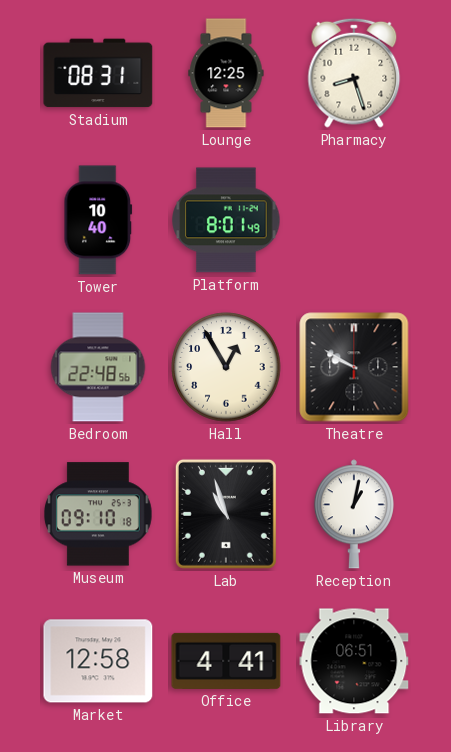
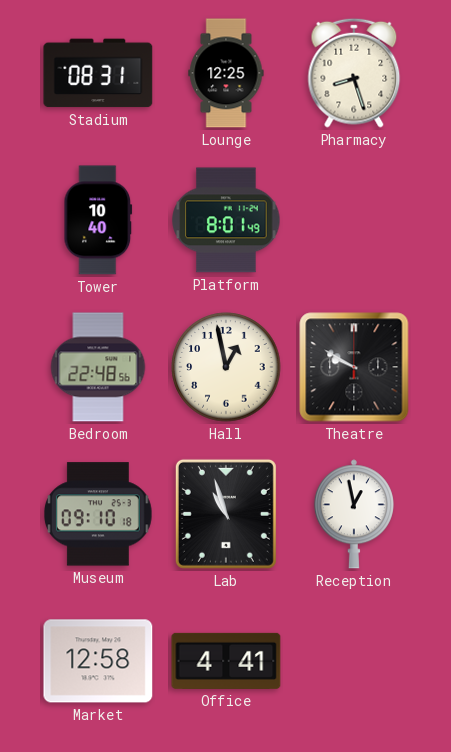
Hall: 12:55 -> 12:58 (226, 367)
Reception: 1:02 -> 12:58 (354, 514)
Library: 06:51 -> none (354, 661)
